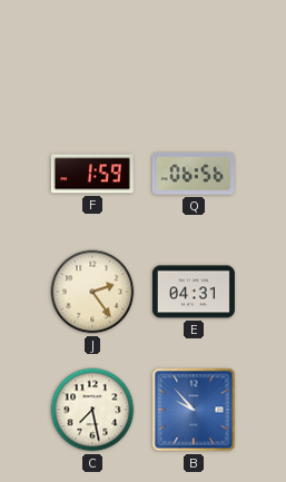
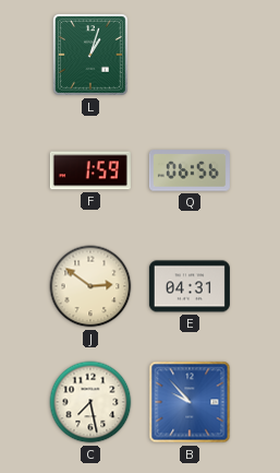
L: none -> 1:03 (92, 56)
J: 2:24 -> 2:51 (90, 286)
